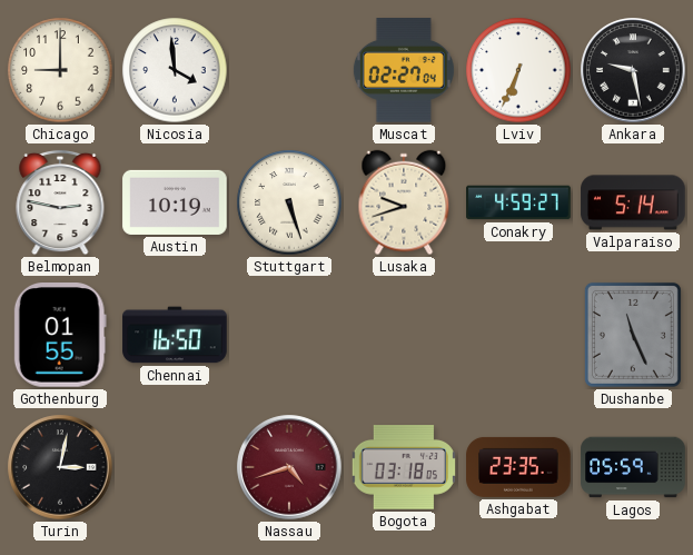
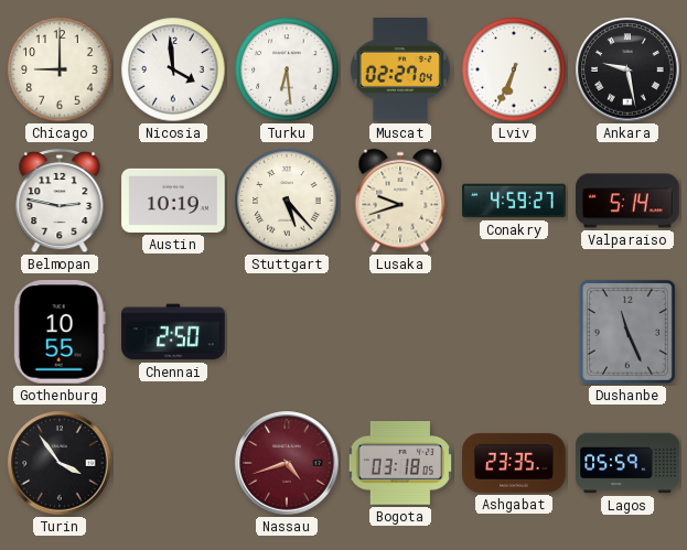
Turku: none -> 6:29 (287, 69)
Stuttgart: 5:27 -> 5:23 (287, 201)
Gothenburg: 01:55 -> 10:55 (60, 333)
Chennai: 16:50 -> 2:50 (173, 332)
Turin: 3:02 -> 3:54 (60, 463)
